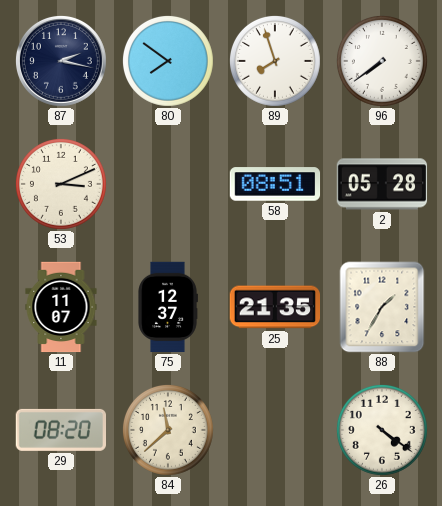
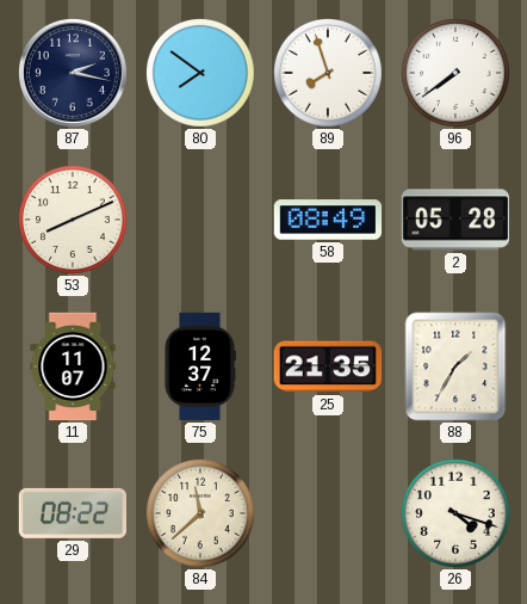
53: 3:11 -> 8:11 (73, 220)
58: 08:51 -> 08:49 (328, 220)
29: 08:20 -> 08:22 (72, 513)
26: 4:21 -> 4:18 (455, 513)
